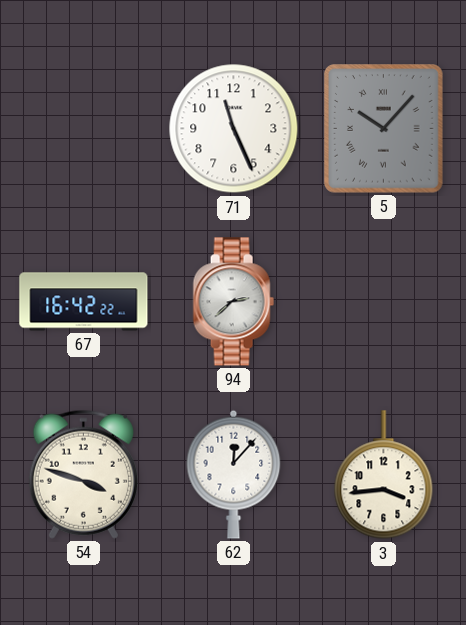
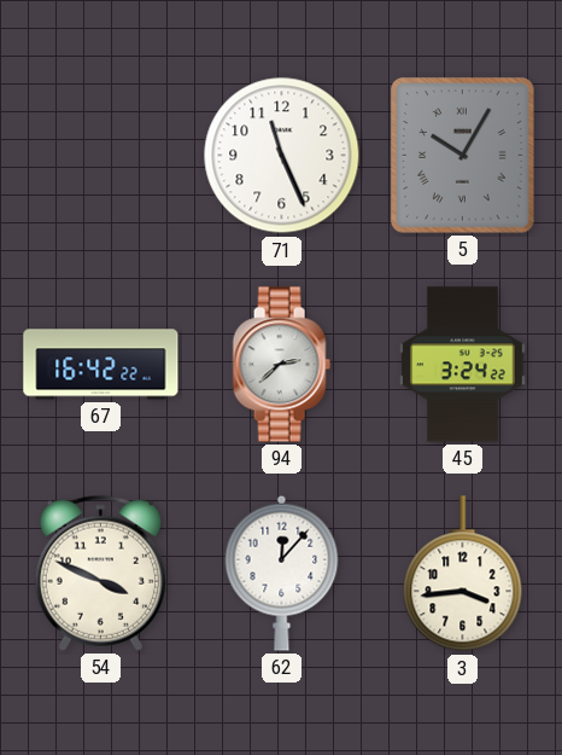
5: 10:07 -> 10:05 (463, 156)
45: none -> 3:24 (463, 365)
54: 3:48 -> 3:49 (100, 573)
